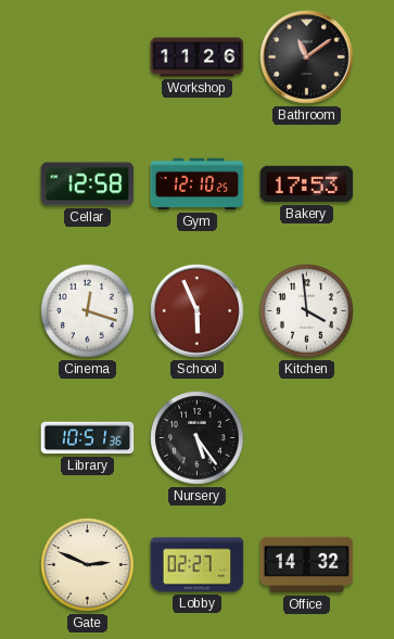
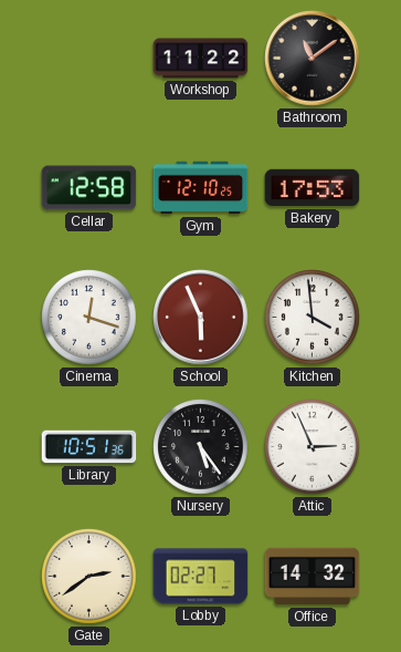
Workshop: 11:26 -> 11:22 (201, 59)
Attic: none -> 2:56 (313, 447)
Gate: 2:49 -> 2:39 (89, 577)
